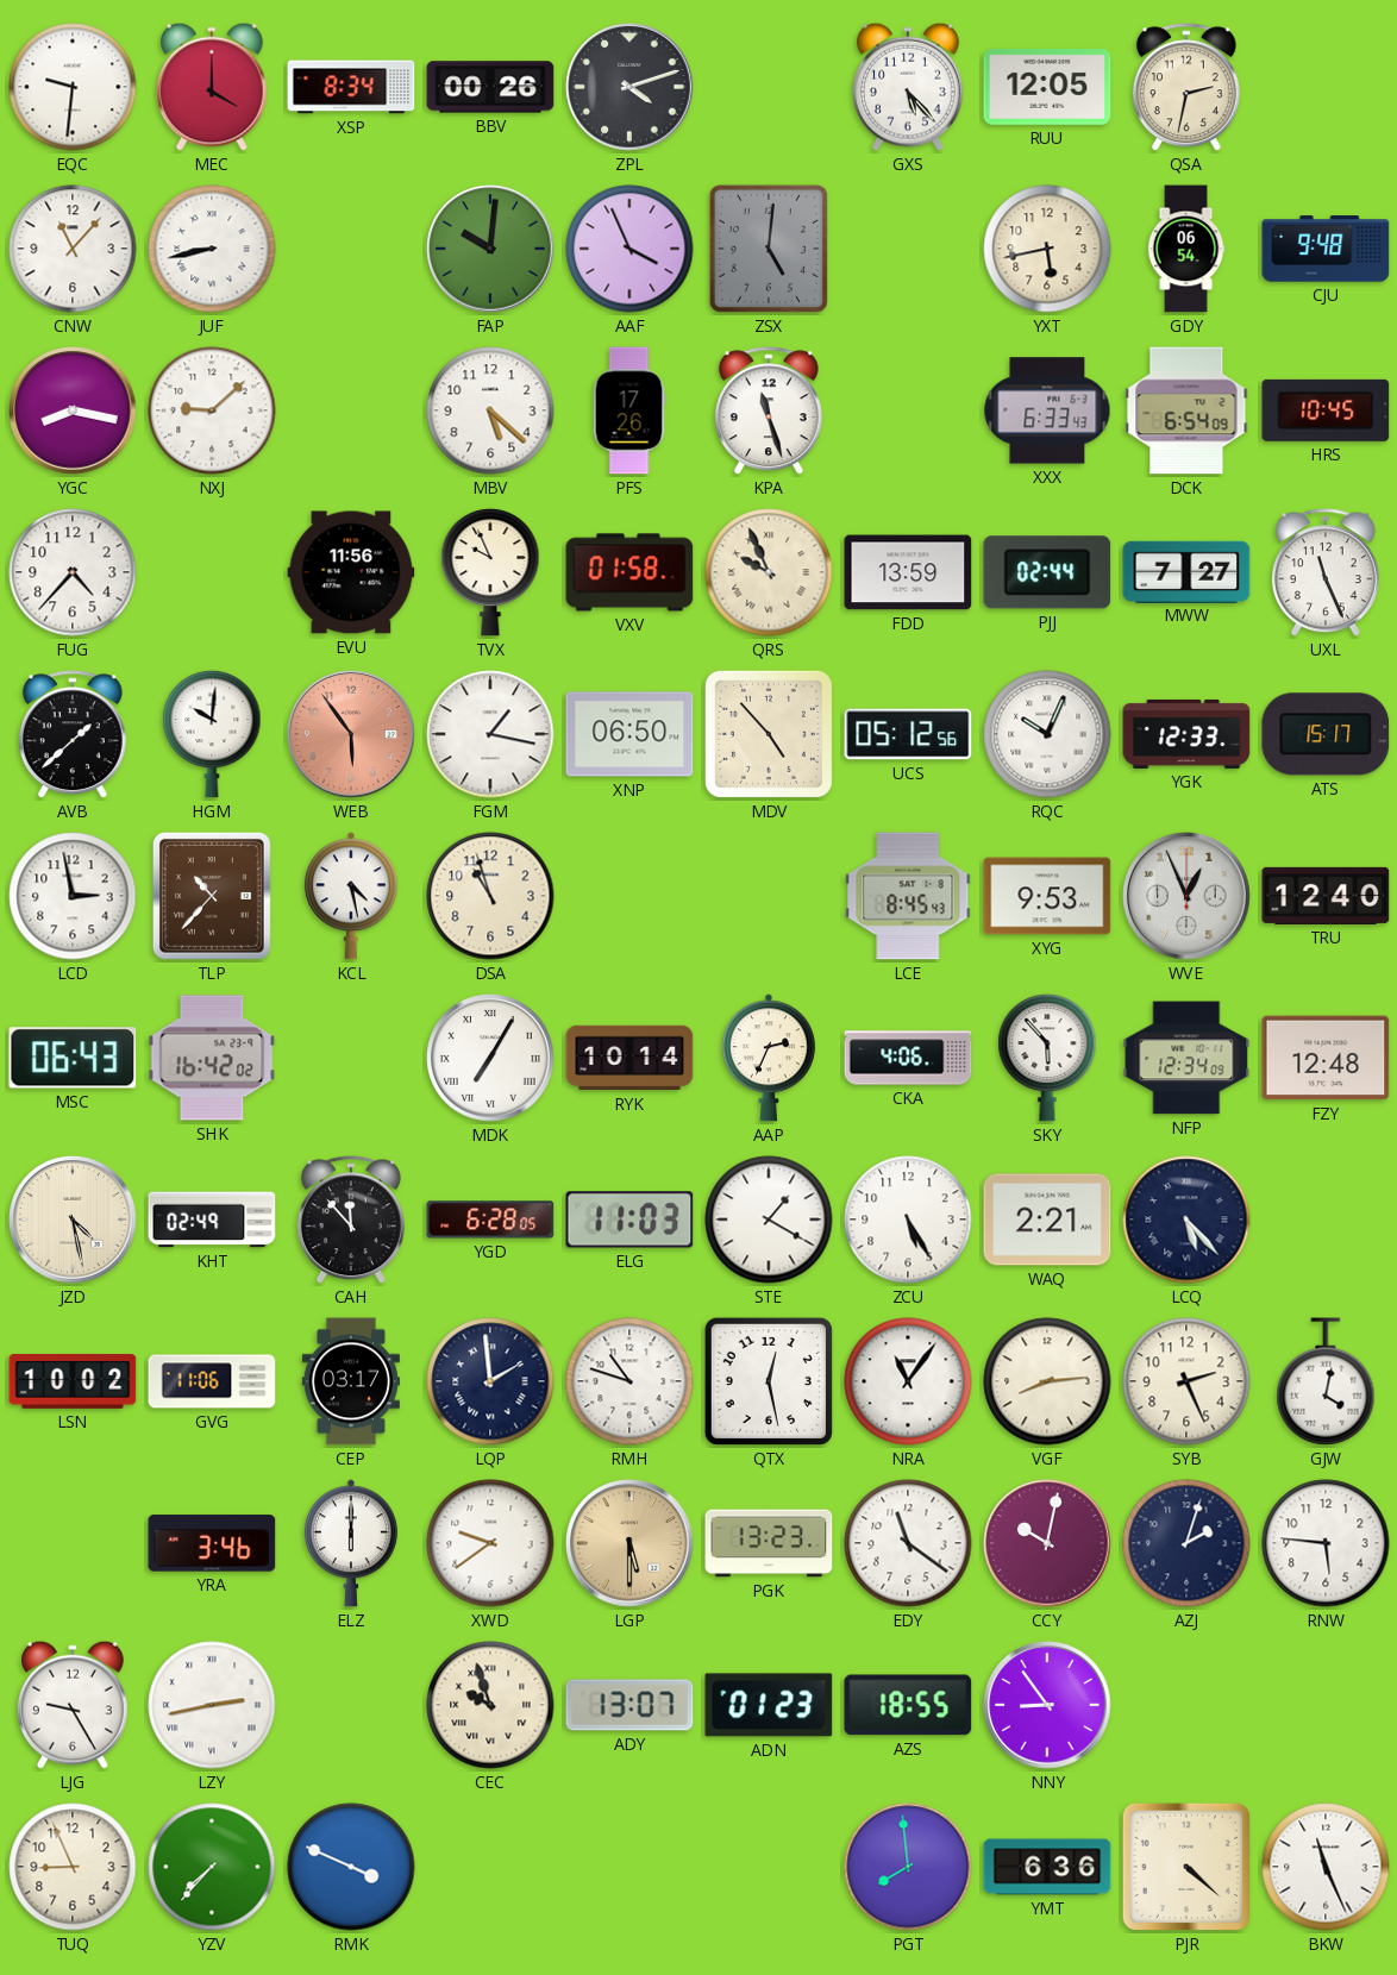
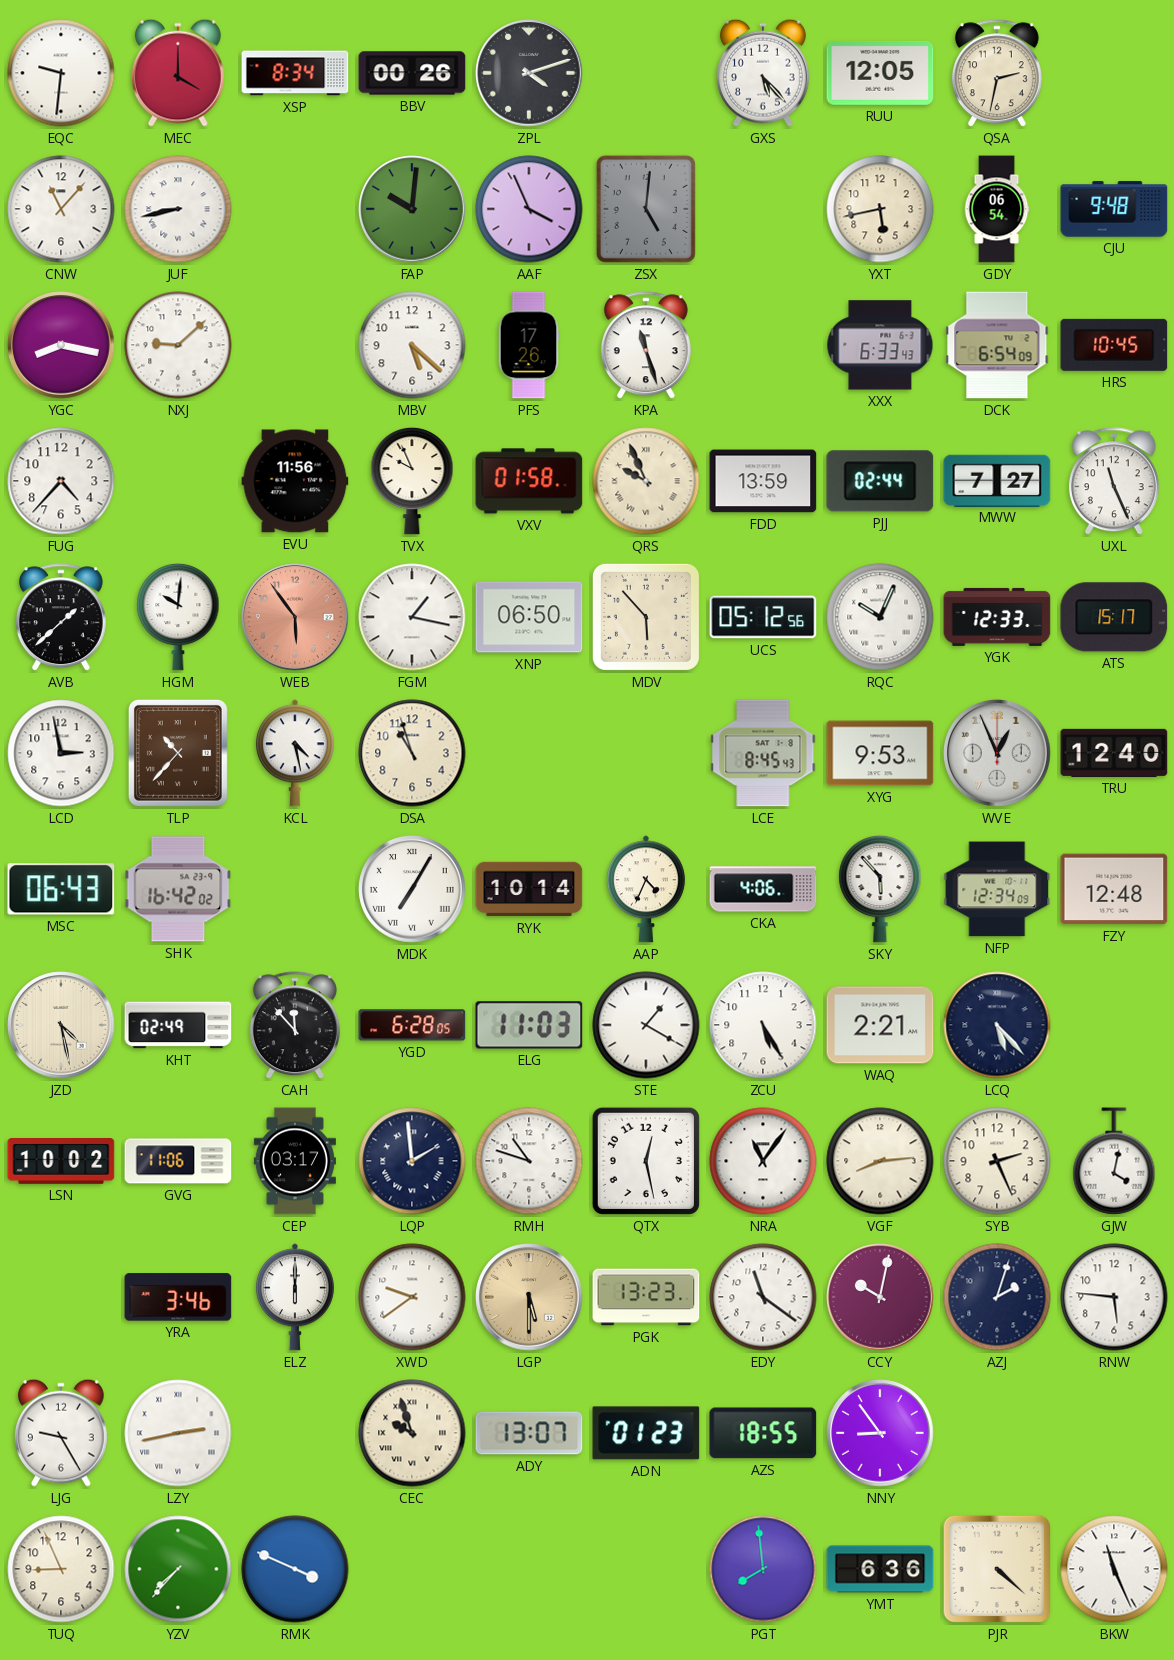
MDV: 4:53 -> 5:53 (646, 617)
AAP: 2:34 -> 4:34 (646, 889)
